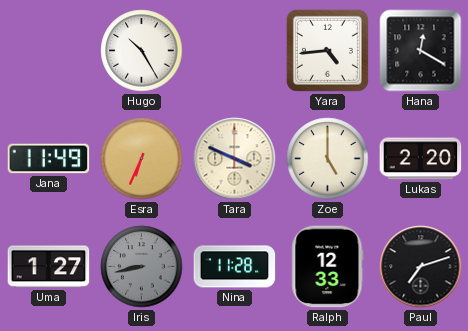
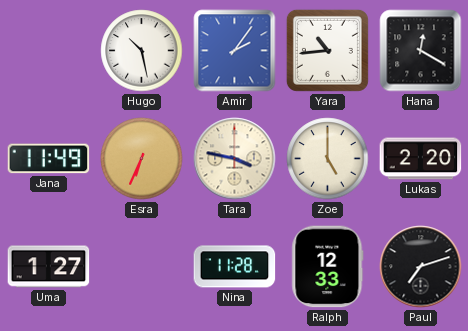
Hugo: 10:25 -> 10:28 (142, 51)
Amir: none -> 2:06 (235, 51)
Yara: 4:44 -> 10:44 (327, 50)
Tara: 3:49 -> 3:47 (235, 159)
Iris: 8:43 -> none (142, 267)
